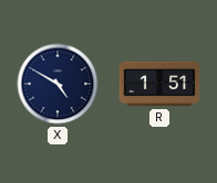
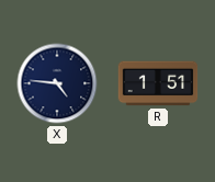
X: 4:50 -> 4:46 (57, 83)
